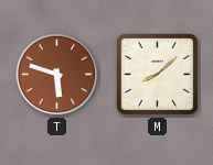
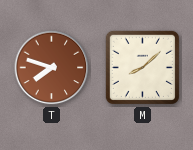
T: 5:48 -> 7:48 (52, 68)
